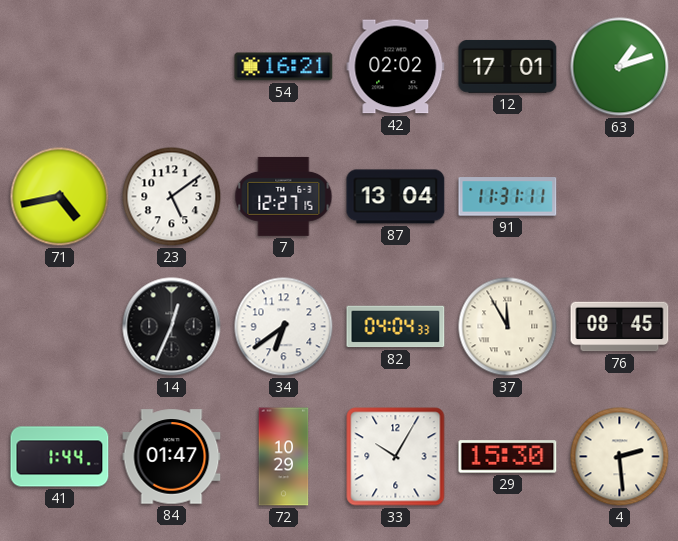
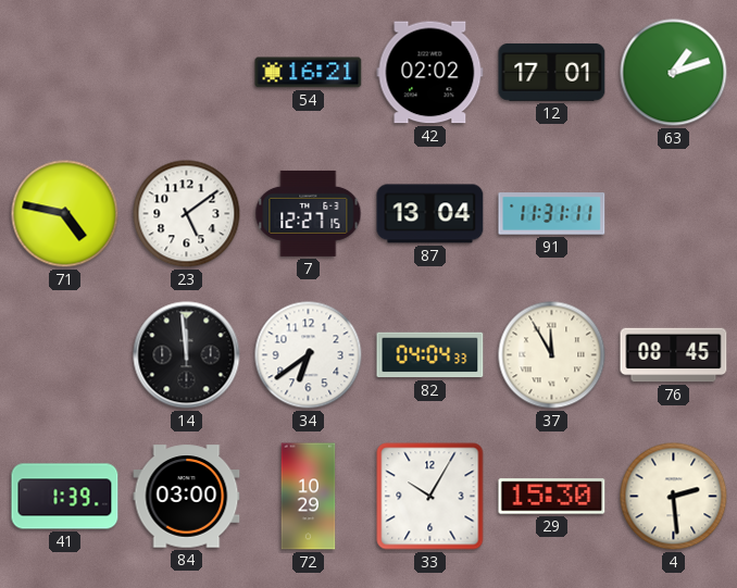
71: 4:43 -> 4:47 (65, 214)
14: 12:34 -> 11:59 (187, 355)
41: 1:44 -> 1:39 (65, 497)
84: 01:47 -> 03:00 (187, 497)
